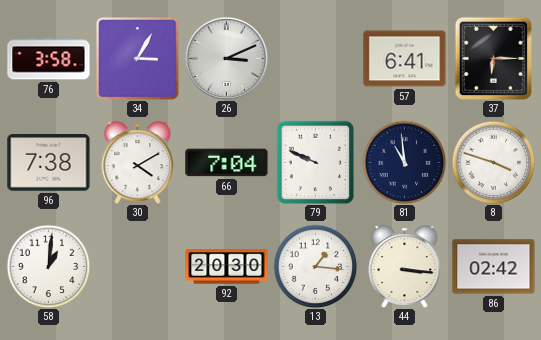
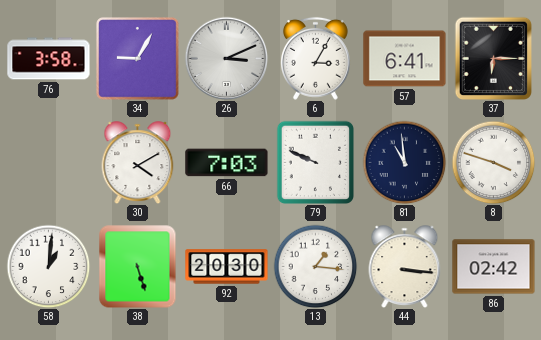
34: 3:05 -> 9:05 (138, 59)
6: none -> 3:05 (315, 58)
96: 7:38 -> none (49, 163)
66: 7:04 -> 7:03 (227, 163)
38: none -> 5:27 (138, 266)
